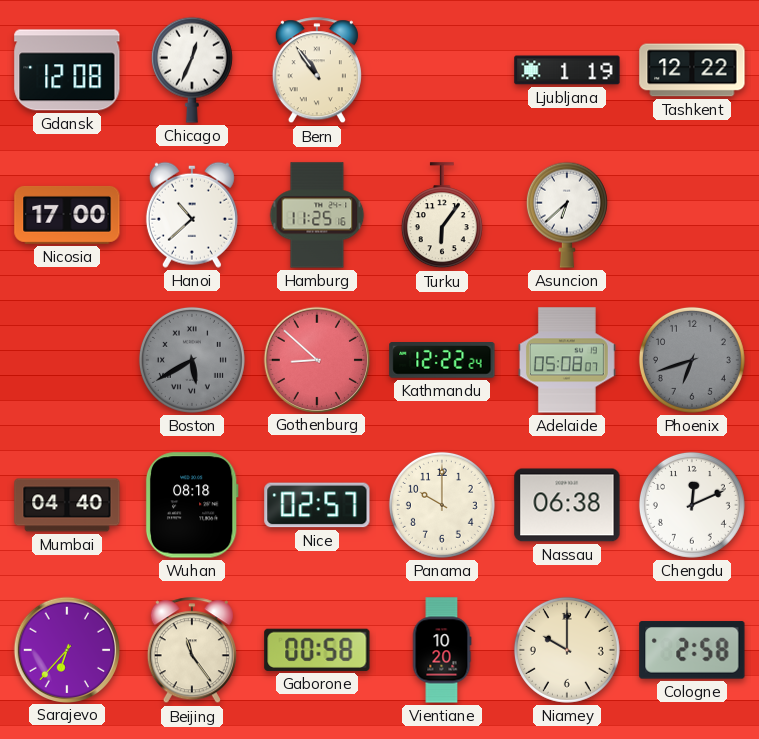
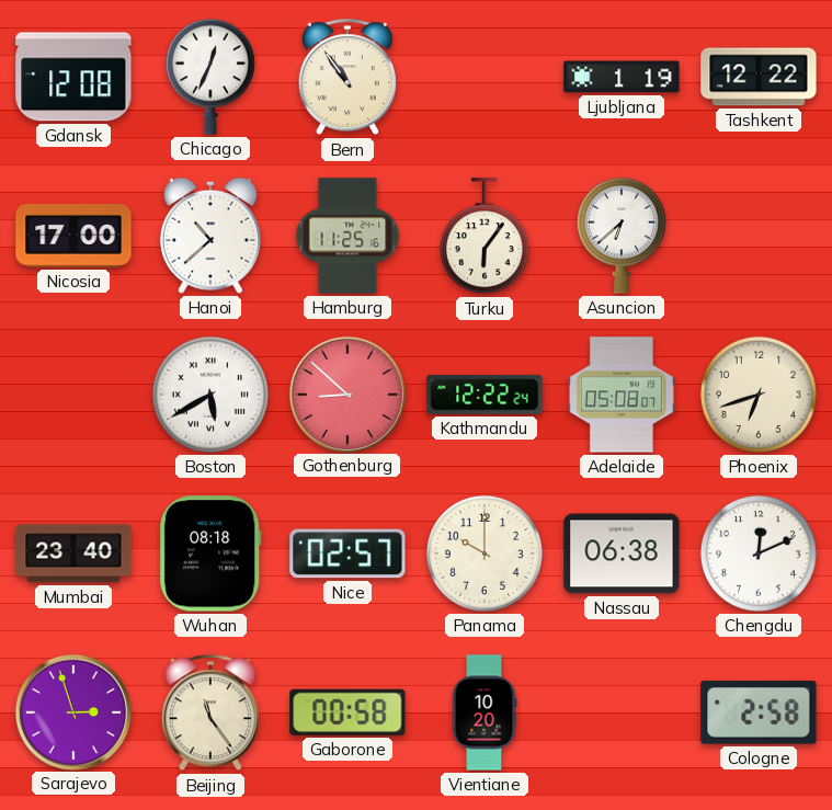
Boston dial: grey -> white (210, 395)
Phoenix dial: grey -> cream (759, 395)
Mumbai: 04:40 -> 23:40 (73, 554)
Sarajevo: 6:37 -> 2:57 (72, 711)
Niamey: 10:00 -> none (567, 650)
